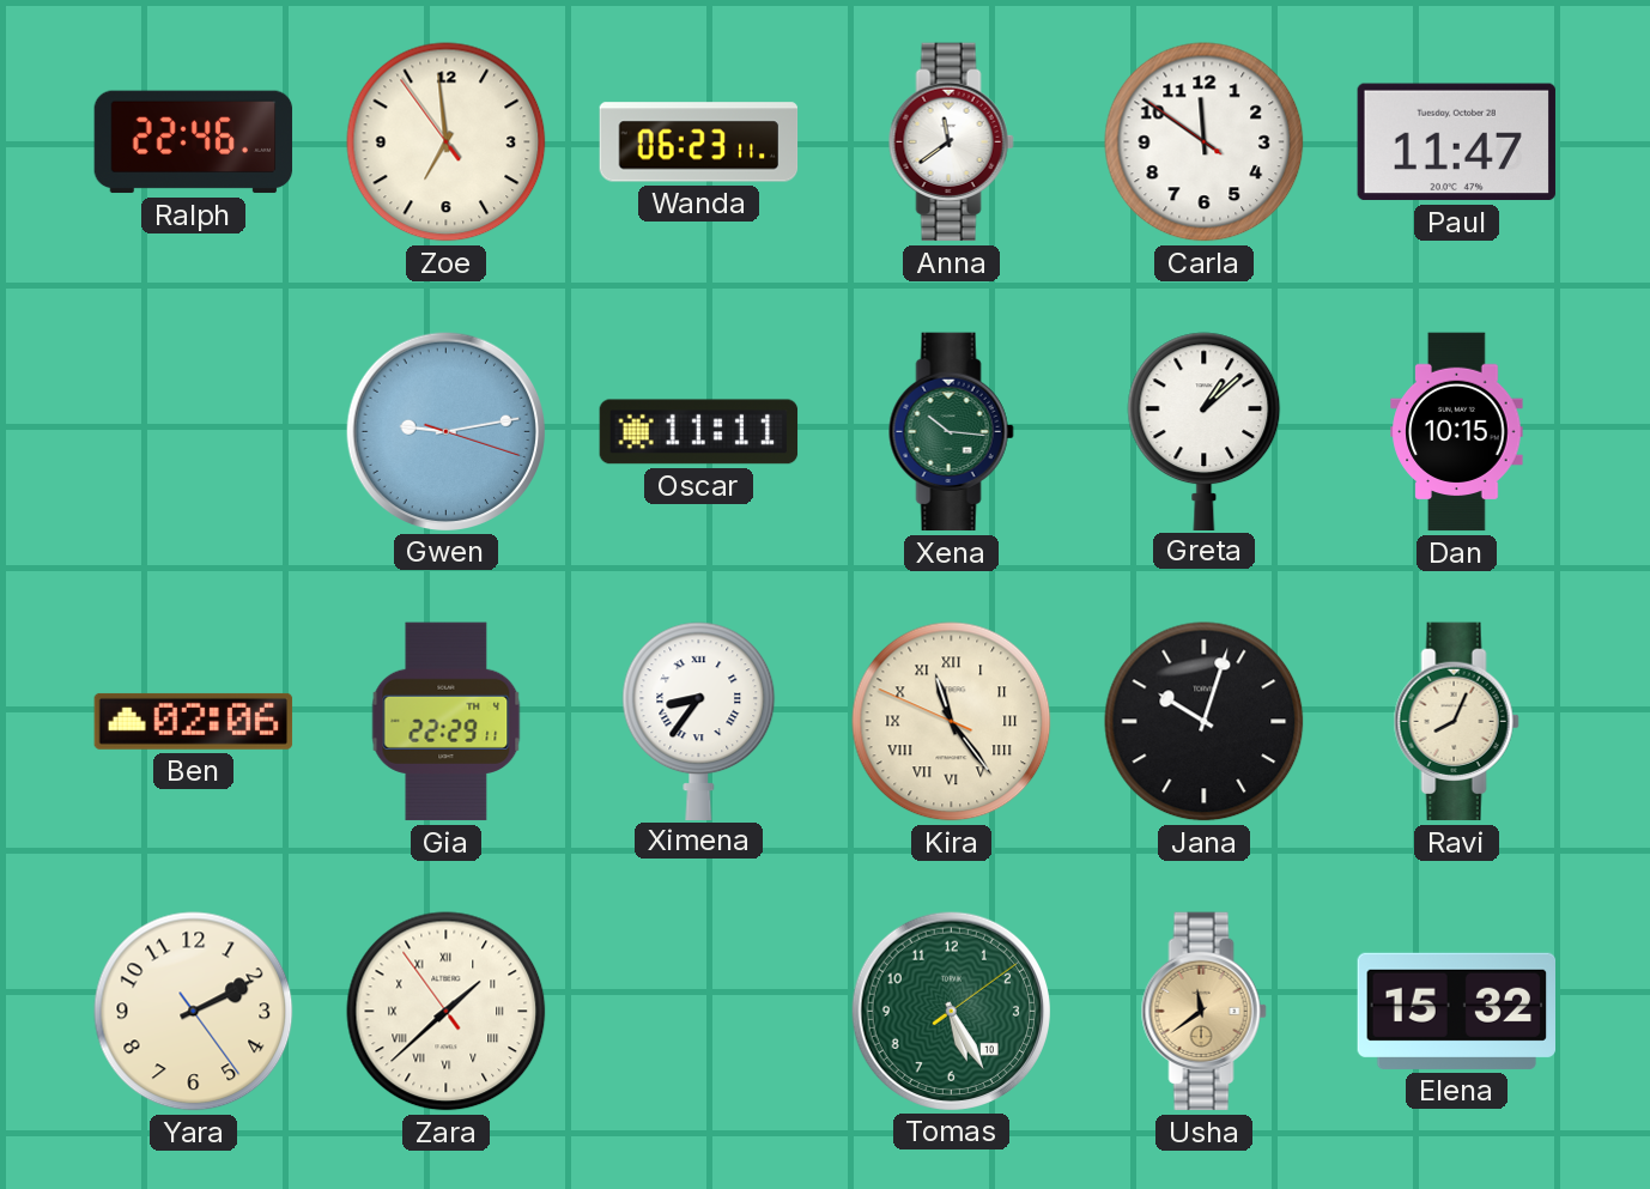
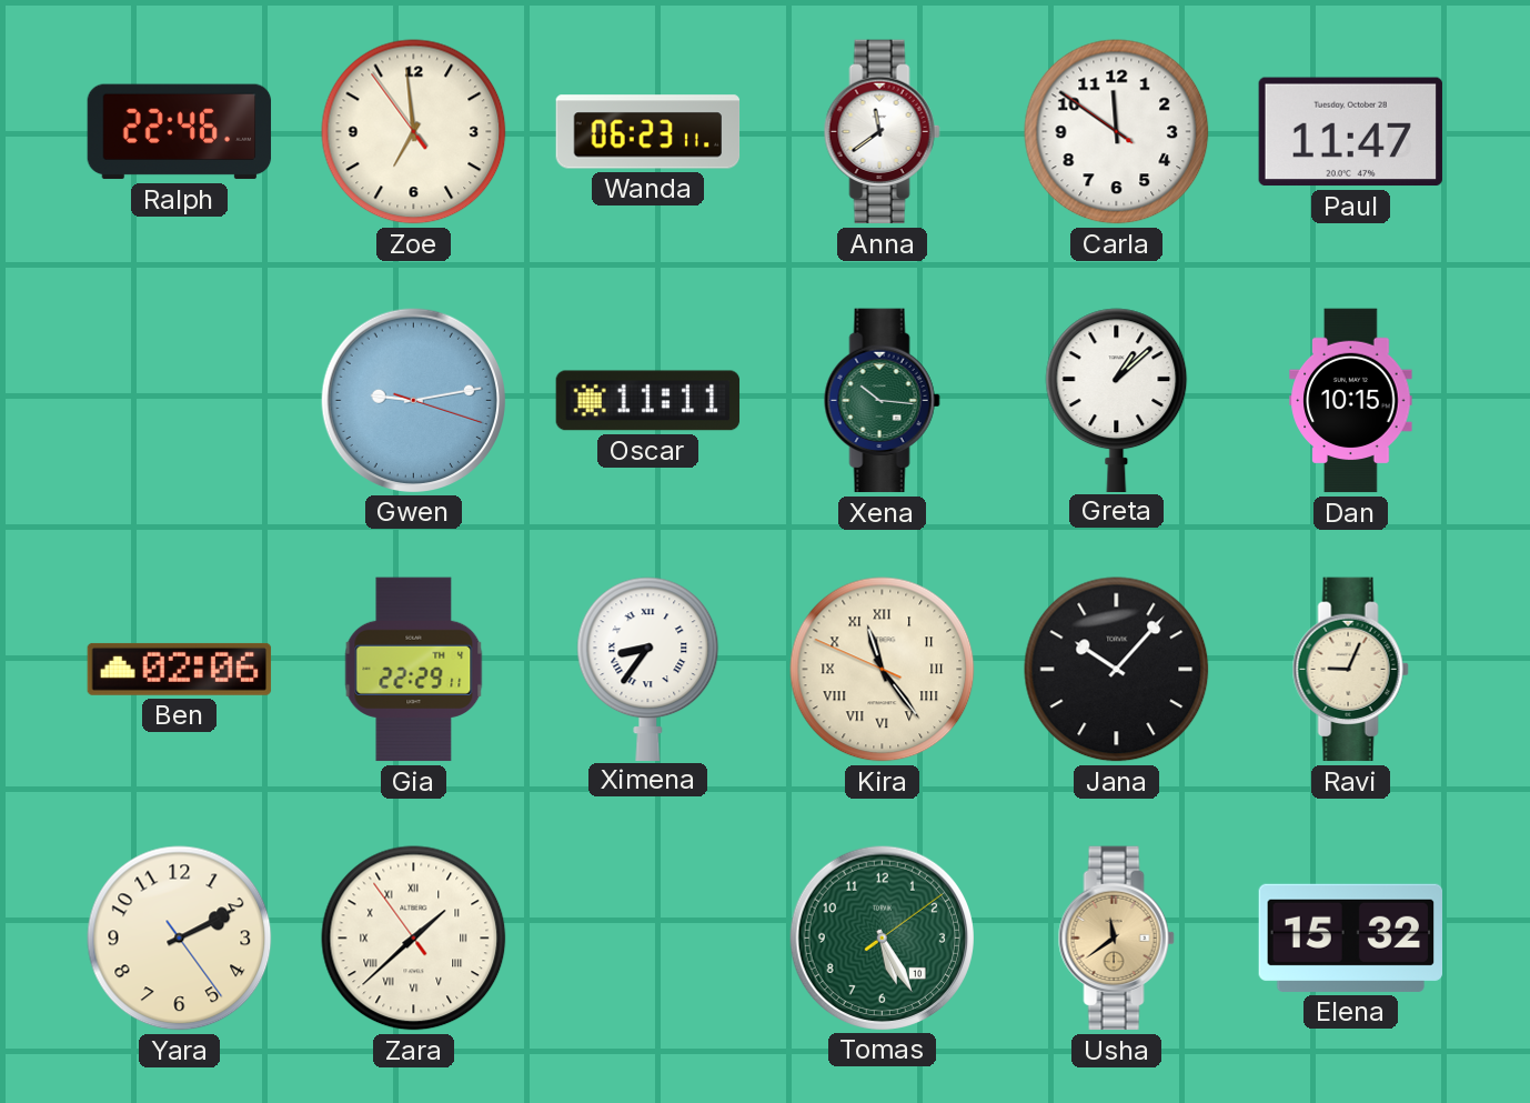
Jana: 10:03 -> 10:07 (1117, 670)
Ravi: 8:04 -> 9:04 (1350, 670)
